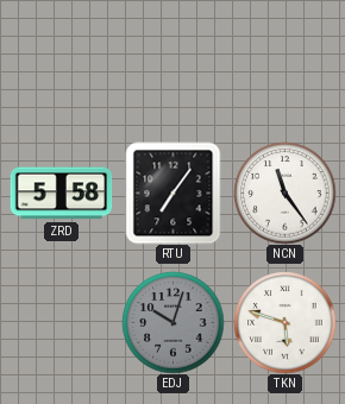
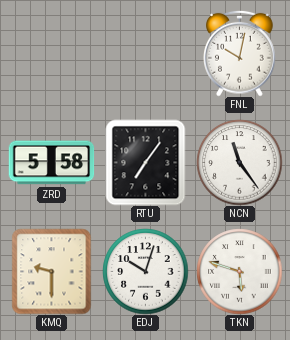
FNL: none -> 10:02 (240, 53)
KMQ: none -> 9:30 (52, 271)
EDJ dial: grey -> white (145, 271)
